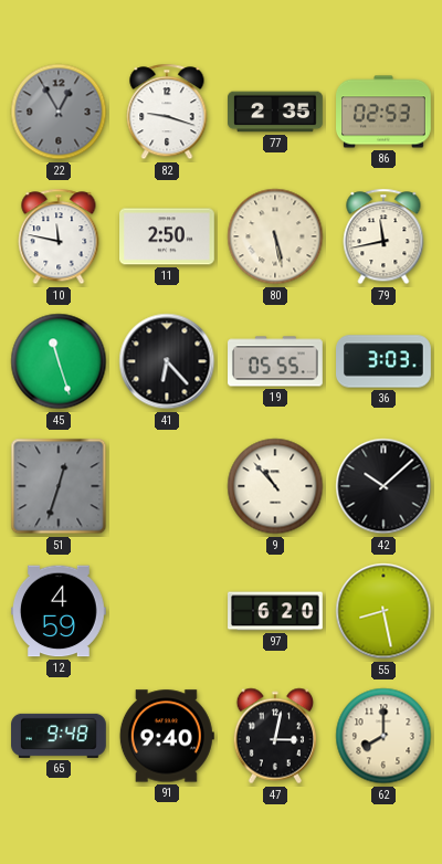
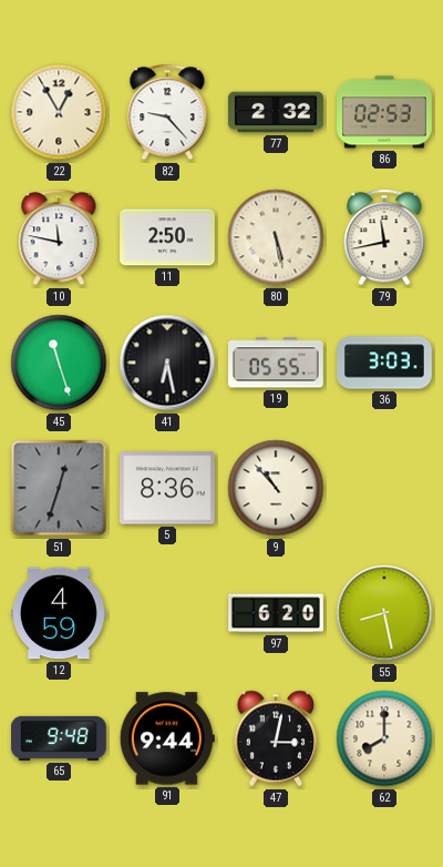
22 dial: grey -> cream (59, 112)
82: 9:18 -> 9:23 (167, 112)
77: 2:35 -> 2:32 (277, 112)
41: 6:23 -> 6:28 (167, 363)
5: none -> 8:36 (167, 488)
42: 10:08 -> none (383, 486)
91: 9:40 -> 9:44 (167, 738)
